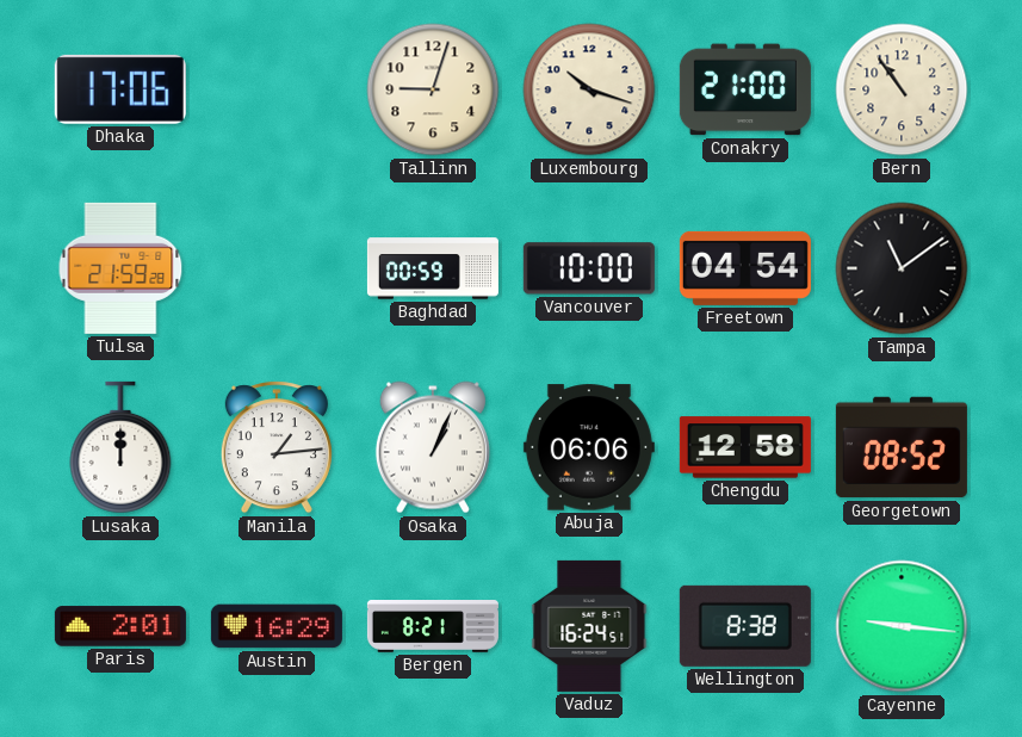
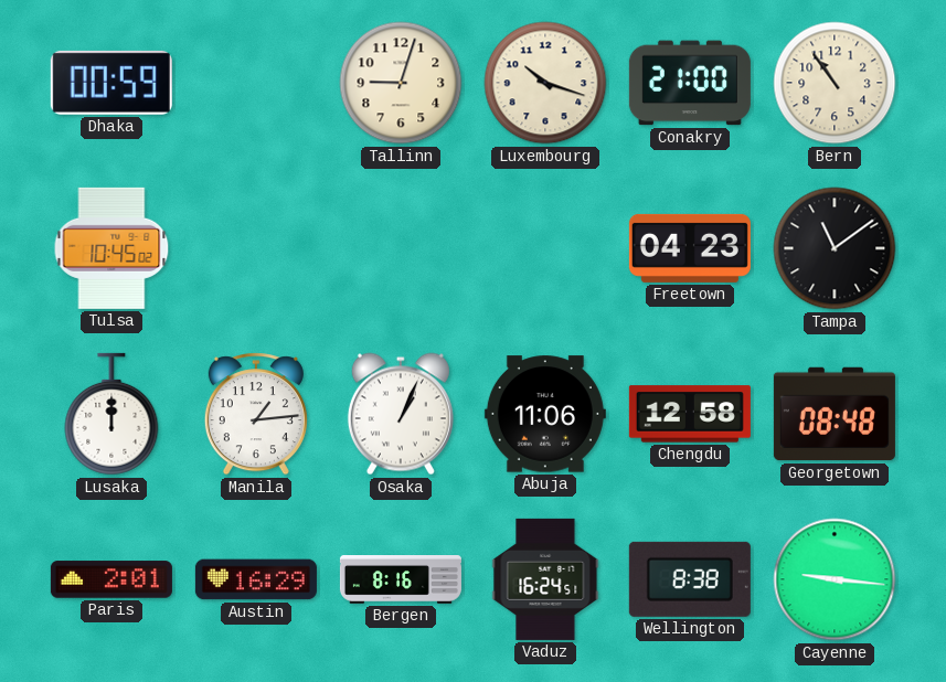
Dhaka: 17:06 -> 00:59 (111, 83)
Tulsa: 21:59 -> 10:45 (111, 248)
Baghdad: 00:59 -> none (433, 268)
Vancouver: 10:00 -> none (589, 268)
Freetown: 04:54 -> 04:23 (690, 248)
Abuja: 06:06 -> 11:06 (545, 414)
Georgetown: 08:52 -> 08:48 (835, 414)
Bergen: 8:21 -> 8:16 (401, 580)
